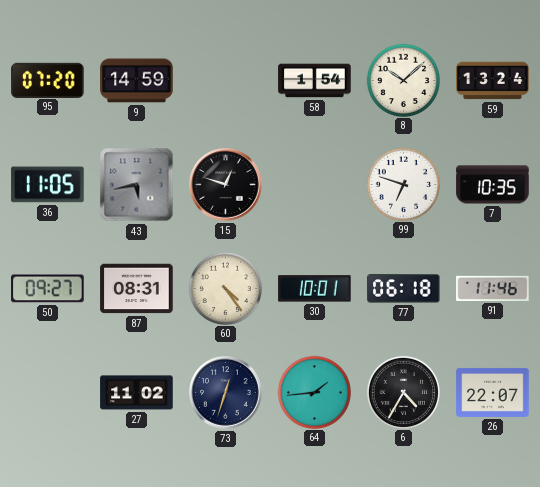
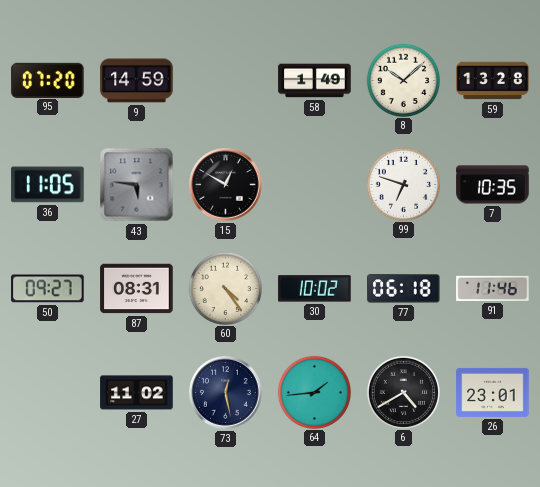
58: 1:54 -> 1:49 (315, 81)
59: 13:24 -> 13:28 (493, 81)
43: 5:43 -> 5:46 (137, 185)
15: 12:48 -> 12:50 (226, 185)
30: 10:01 -> 10:02 (315, 289)
73: 12:33 -> 12:28 (226, 393)
6: 4:35 -> 4:40 (404, 392)
26: 22:07 -> 23:01 (493, 392)
